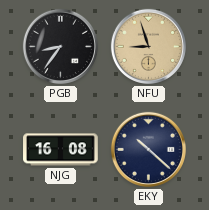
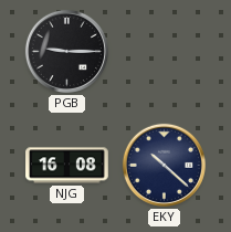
PGB: 8:36 -> 9:15 (66, 51)
NFU: 8:57 -> none (148, 46)
